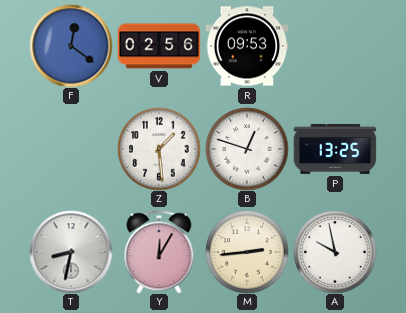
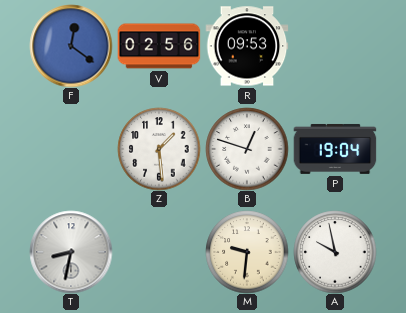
P: 13:25 -> 19:04 (335, 149)
Y: 12:05 -> none (159, 252)
M: 2:44 -> 9:31 (247, 252)
